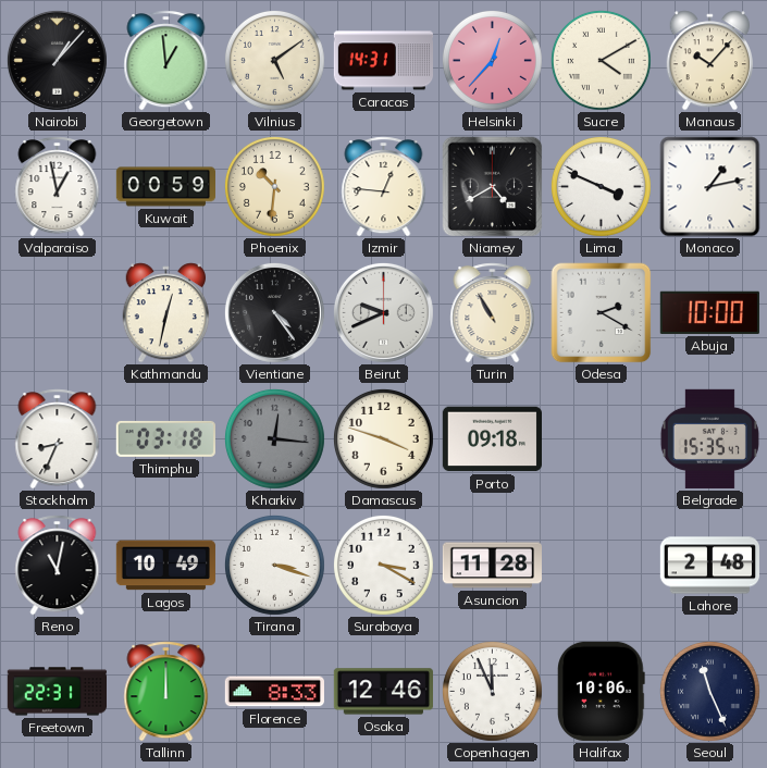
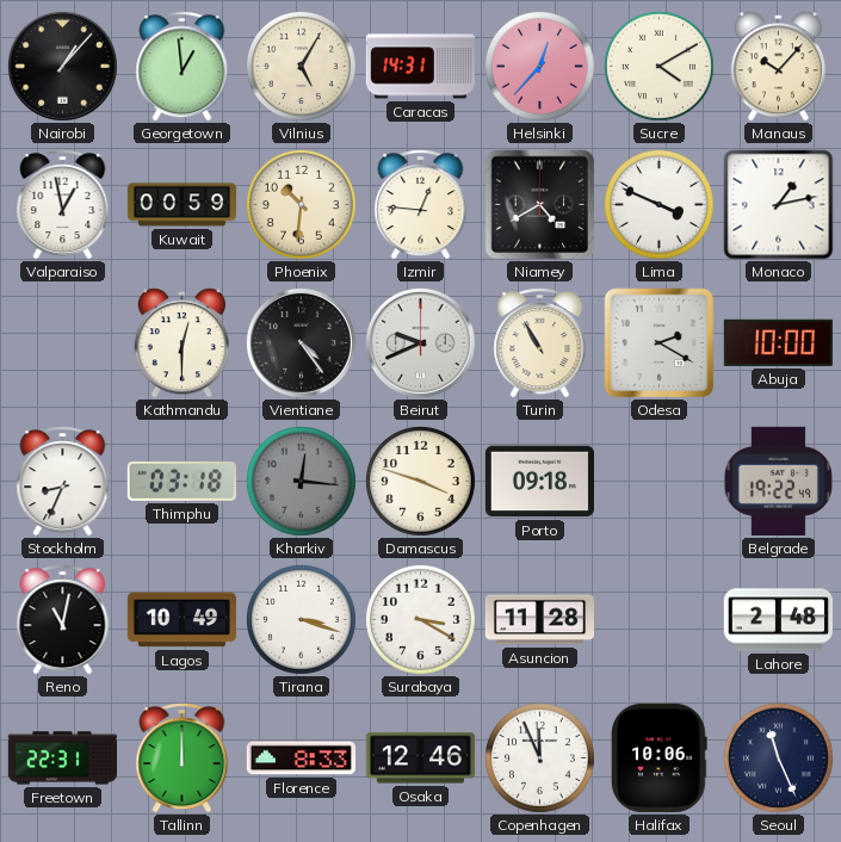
Vilnius: 5:09 -> 5:05 (301, 66)
Kathmandu: 12:32 -> 12:30 (181, 343)
Belgrade: 15:35 -> 19:22 (778, 481)
